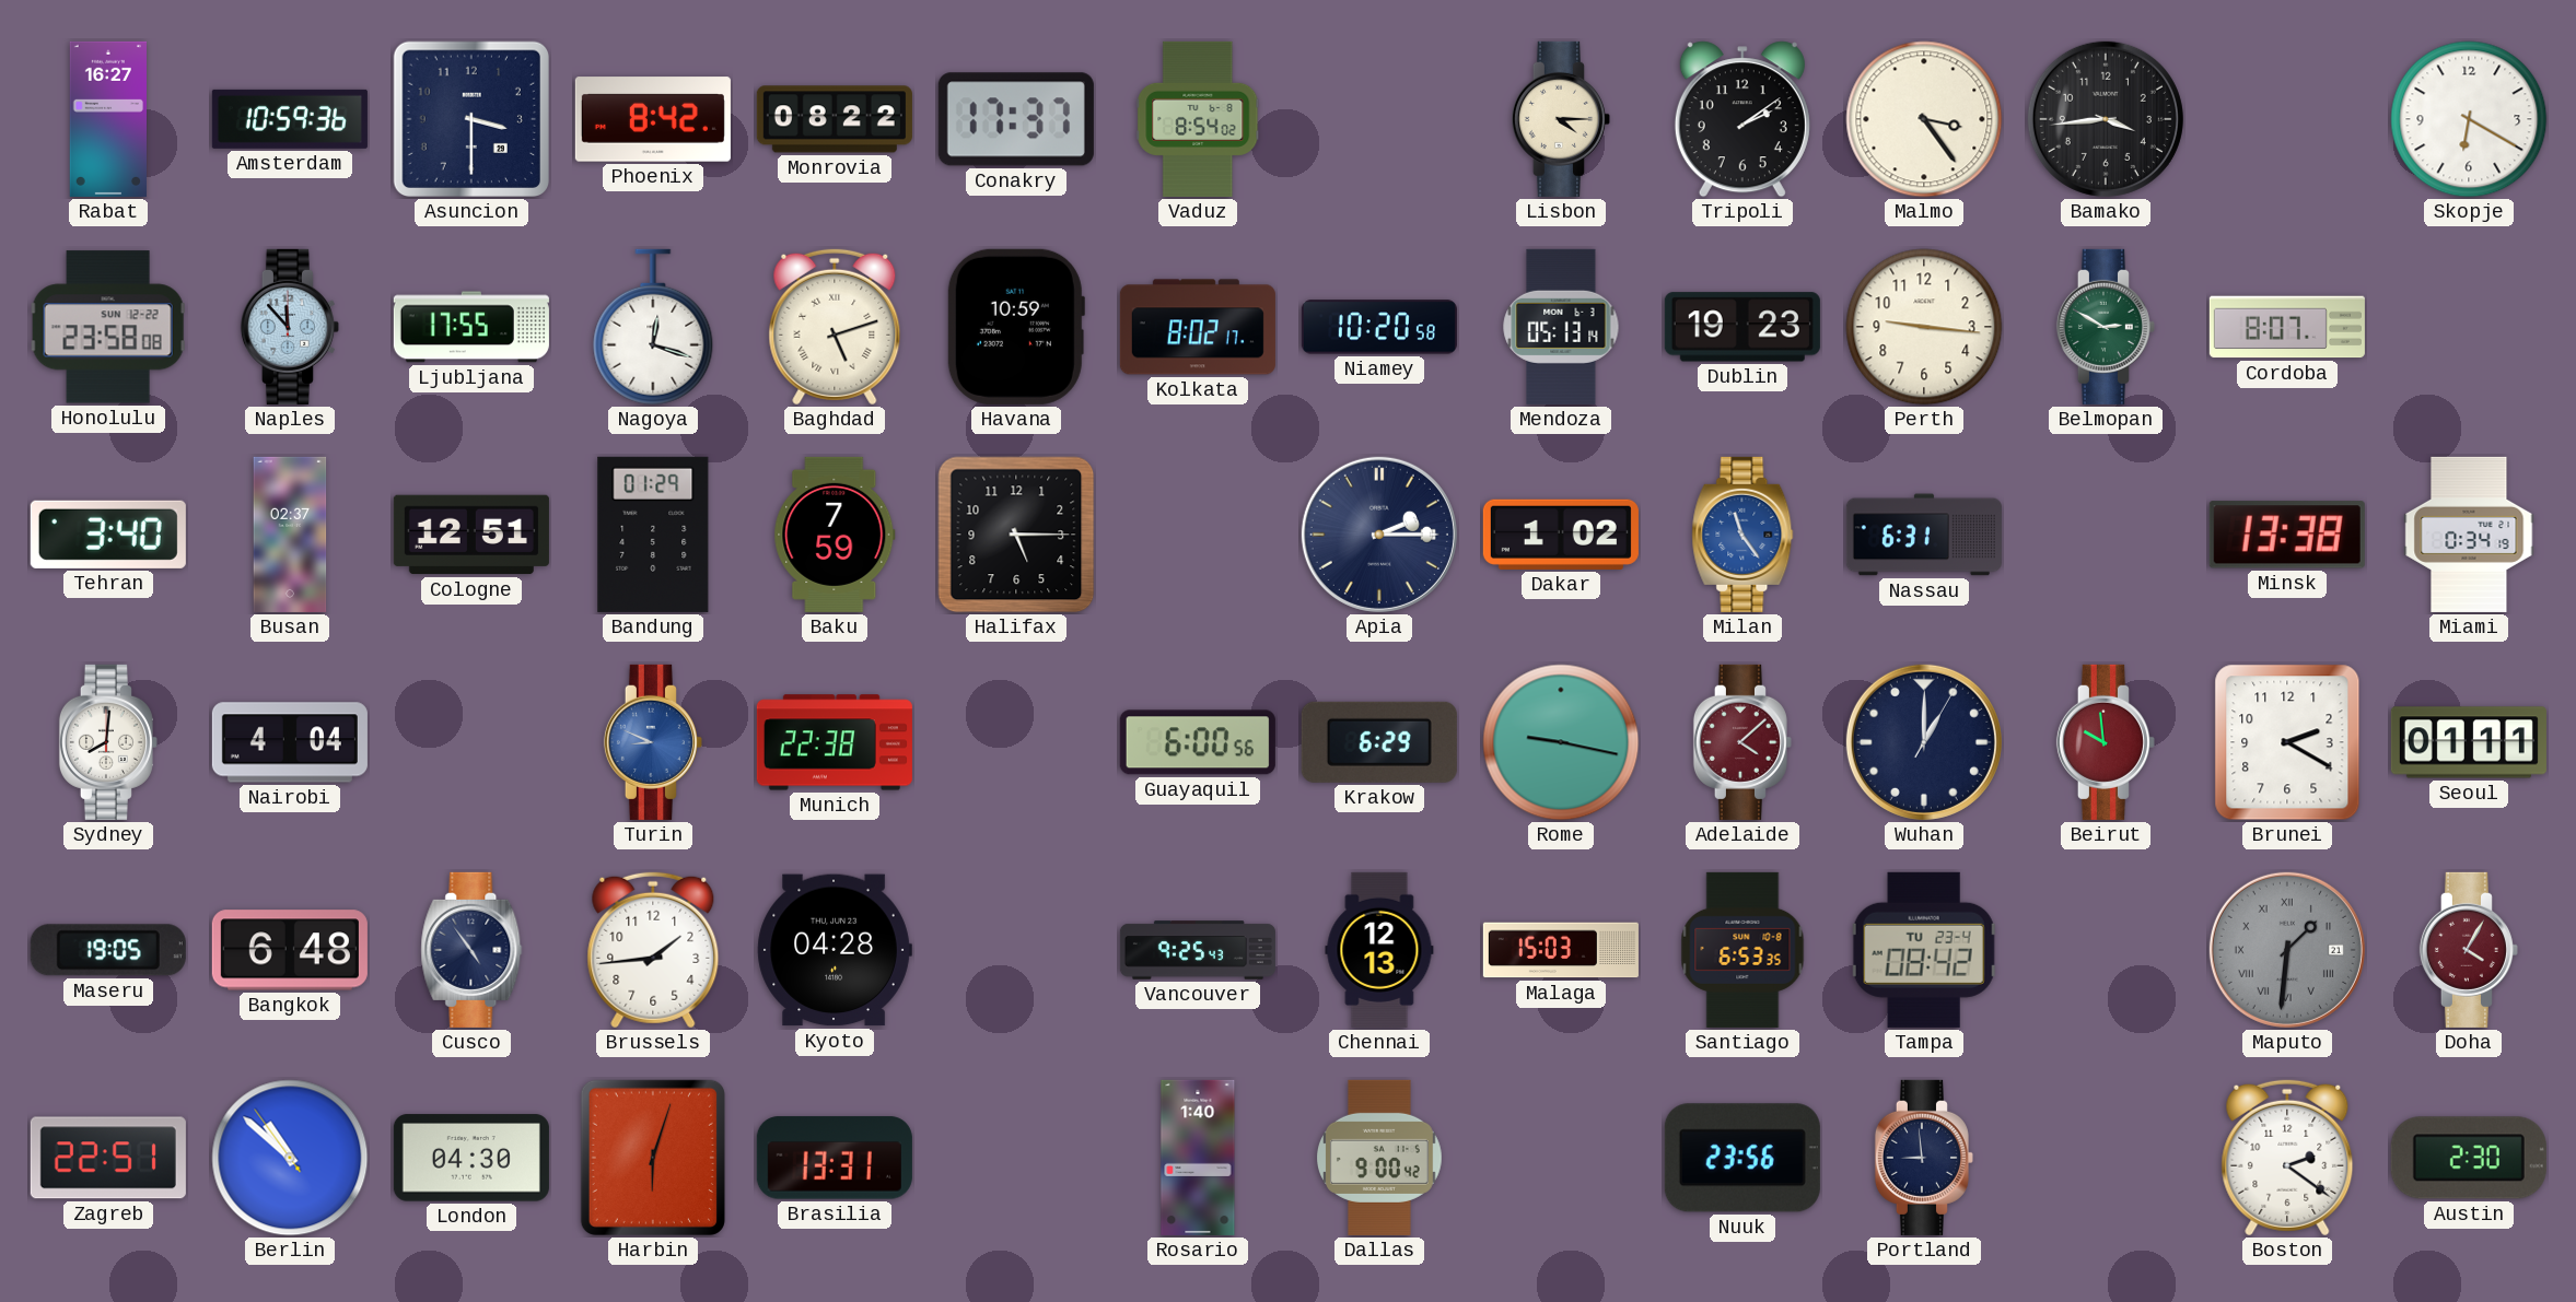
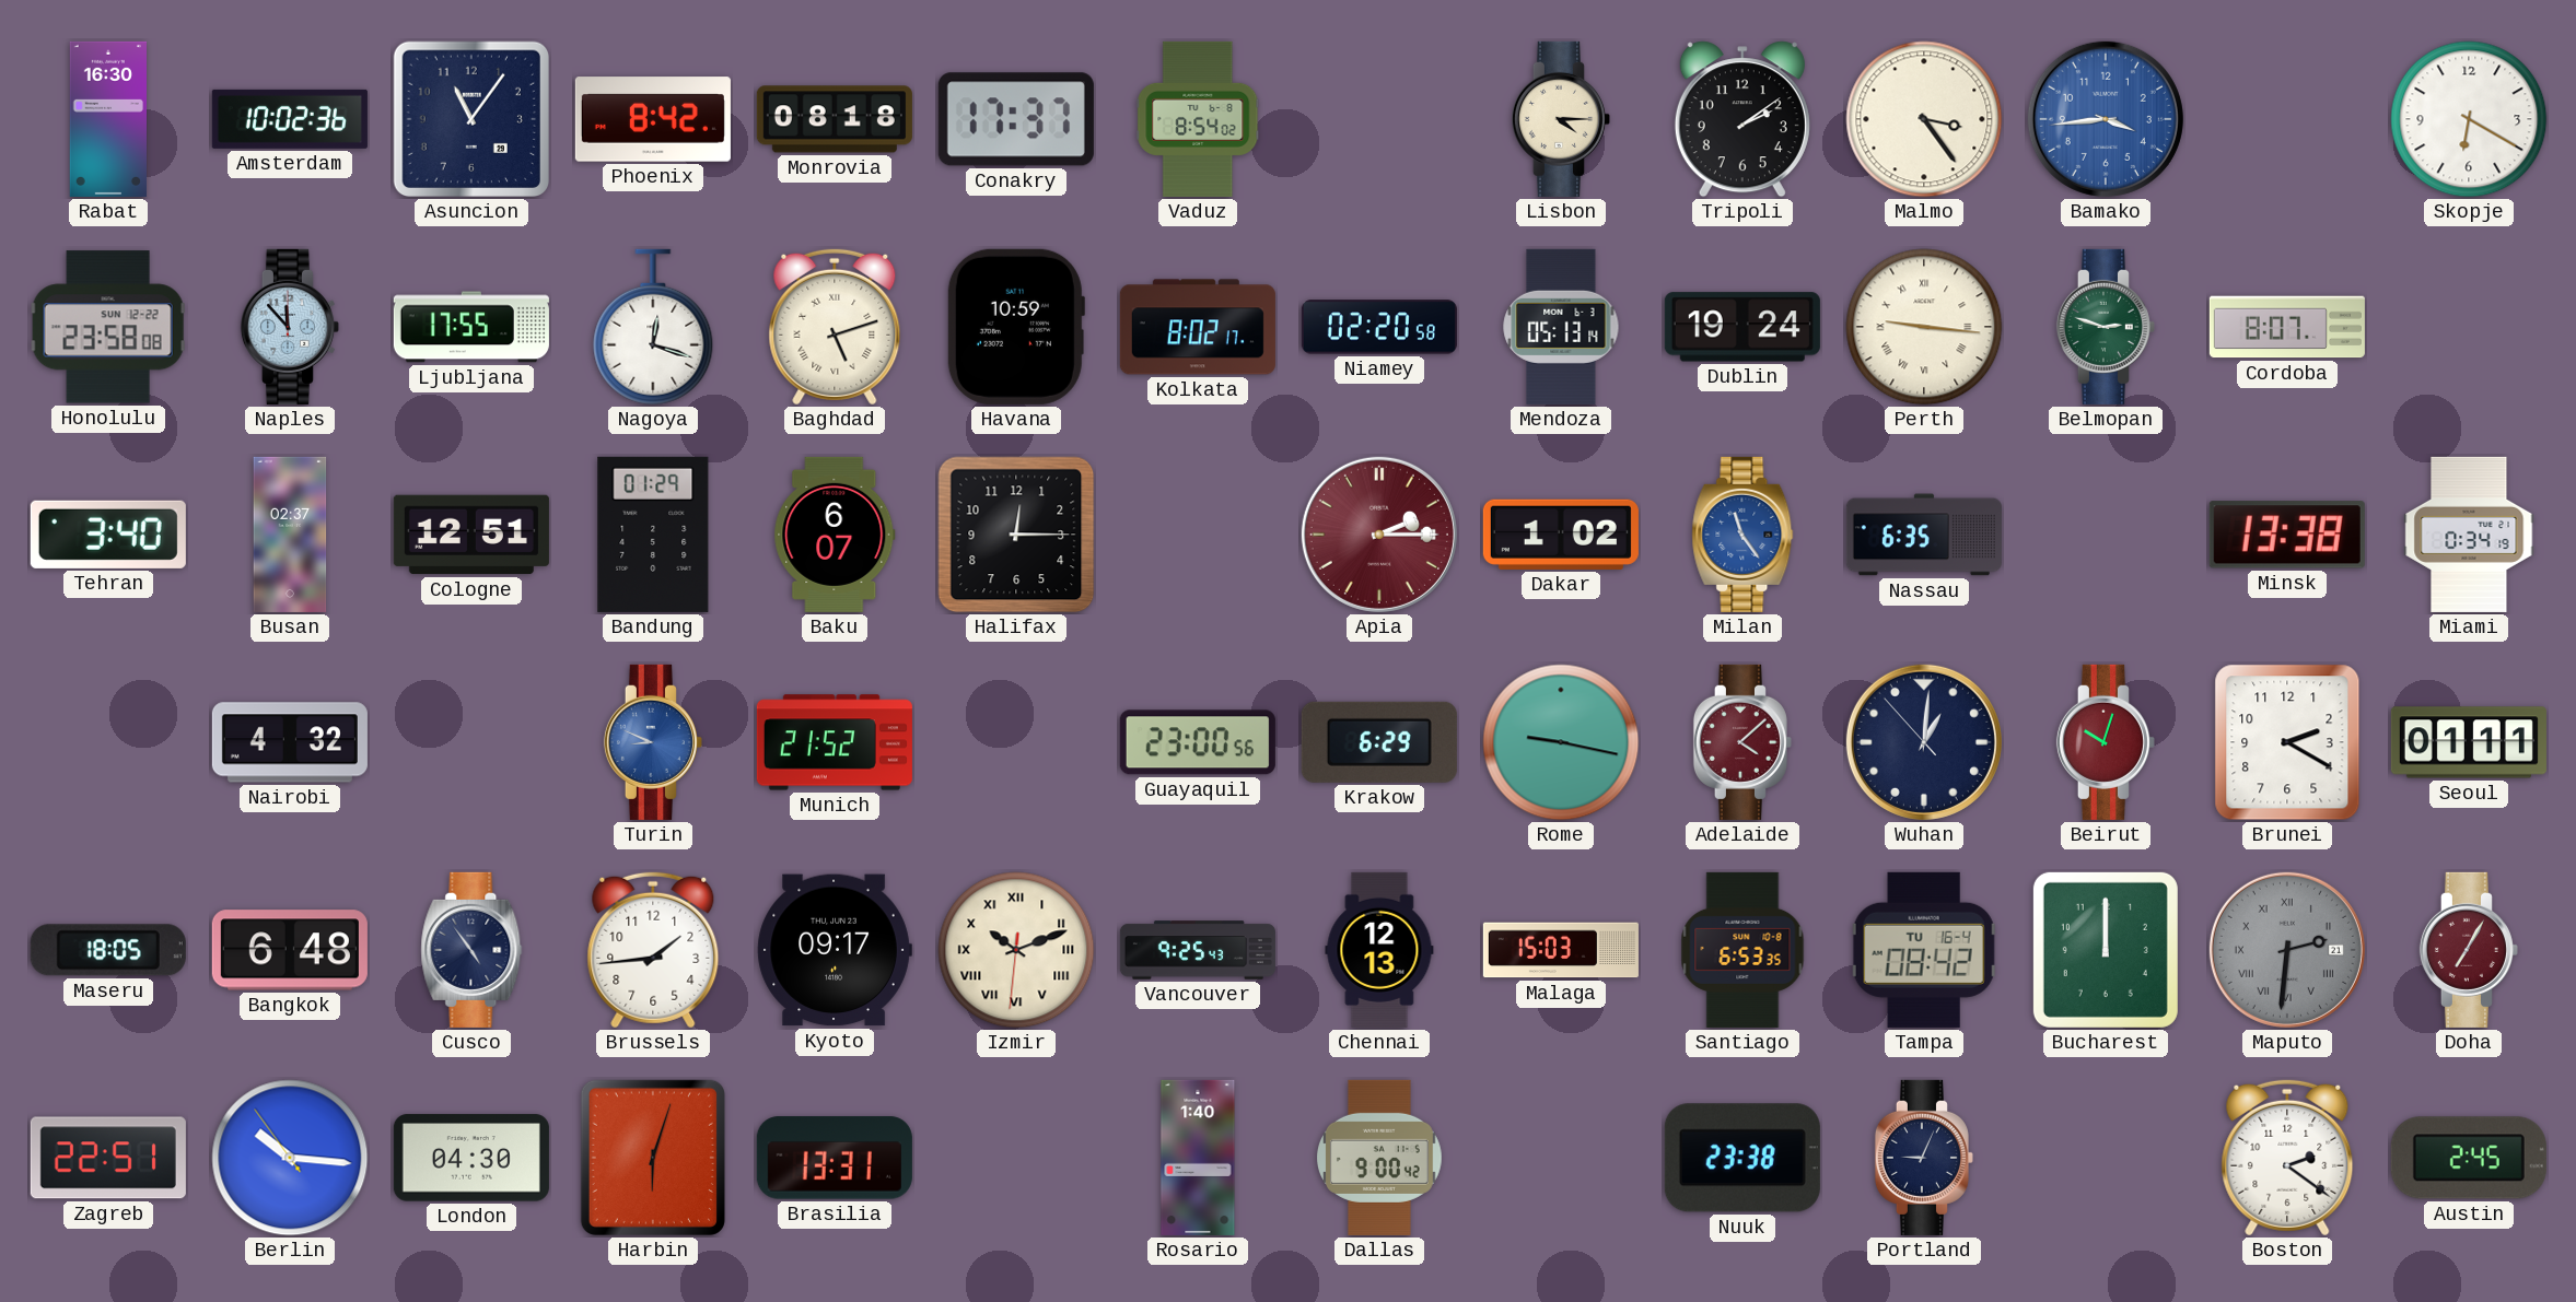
Rabat: 16:27 -> 16:30 (107, 119)
Amsterdam: 10:59 -> 10:02 (290, 119)
Asuncion: 3:30 -> 11:06 (471, 119)
Monrovia: 08:22 -> 08:18 (835, 119)
Bamako dial: black -> blue (2106, 119)
Niamey: 10:20 -> 02:20 (1379, 327)
Dublin: 19:23 -> 19:24 (1742, 327)
Perth numerals: Arabic -> Roman (1924, 327)
Belmopan: 2:50 -> 2:48 (2106, 327)
Baku: 7:59 -> 6:07 (835, 535)
Halifax: 5:15 -> 12:15 (1016, 535)
Apia dial: navy -> burgundy (1379, 535)
Nassau: 6:31 -> 6:35 (1924, 535)
Sydney: 8:01 -> none (108, 742)
Nairobi: 4:04 -> 4:32 (290, 742)
Munich: 22:38 -> 21:52 (835, 742)
Guayaquil: 6:00 -> 23:00 (1198, 742)
Wuhan: 1:00:05 -> 1:00:53 (1924, 742)
Beirut: 9:59 -> 10:03 (2106, 742)
Maseru: 19:05 -> 18:05 (108, 950)
Kyoto: 04:28 -> 09:17 (835, 950)
Izmir: none -> 10:11 (1016, 950)
Tampa date: TU 23-4 -> TU 16-4 (1924, 950)
Bucharest: none -> 12:00 (2106, 950)
Maputo: 1:31 -> 2:31 (2287, 950)
Doha: 4:05 -> 7:05 (2469, 950)
Berlin: 10:51 -> 10:15 (290, 1158)
Nuuk: 23:56 -> 23:38 (1742, 1158)
Portland: 8:59 -> 9:04 (1924, 1158)
Austin: 2:30 -> 2:45 (2469, 1158)
